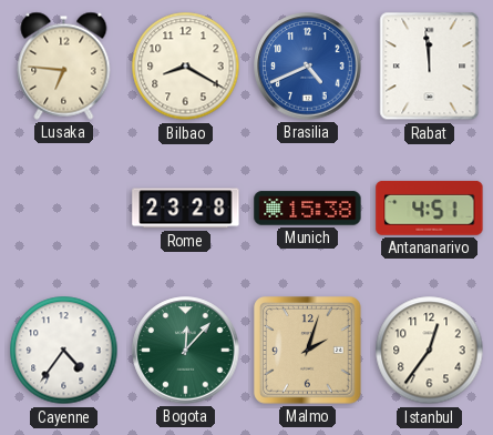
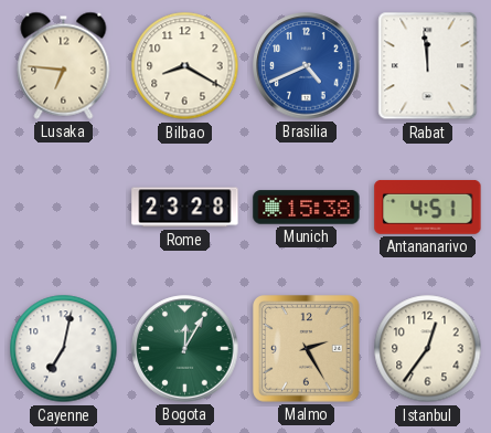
Cayenne: 4:36 -> 7:02 (64, 349)
Bogota: 12:07 -> 12:05 (185, 349)
Malmo: 2:03 -> 2:25 (307, 349)
